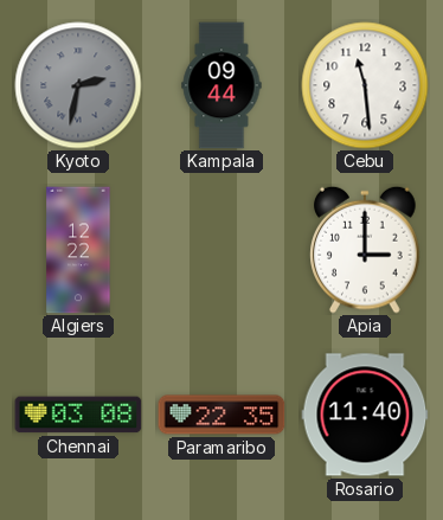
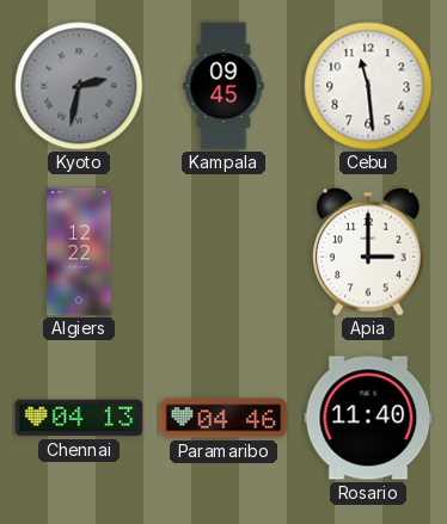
Kampala: 09:44 -> 09:45 (223, 86)
Chennai: 03:08 -> 04:13 (79, 418)
Paramaribo: 22:35 -> 04:46 (223, 418)
